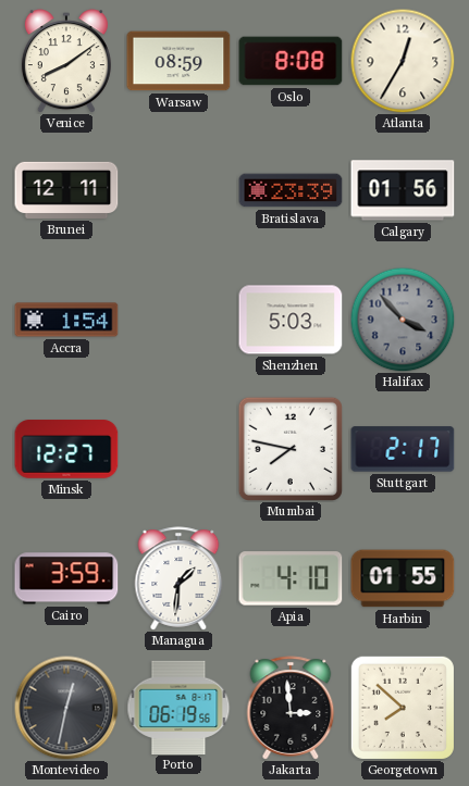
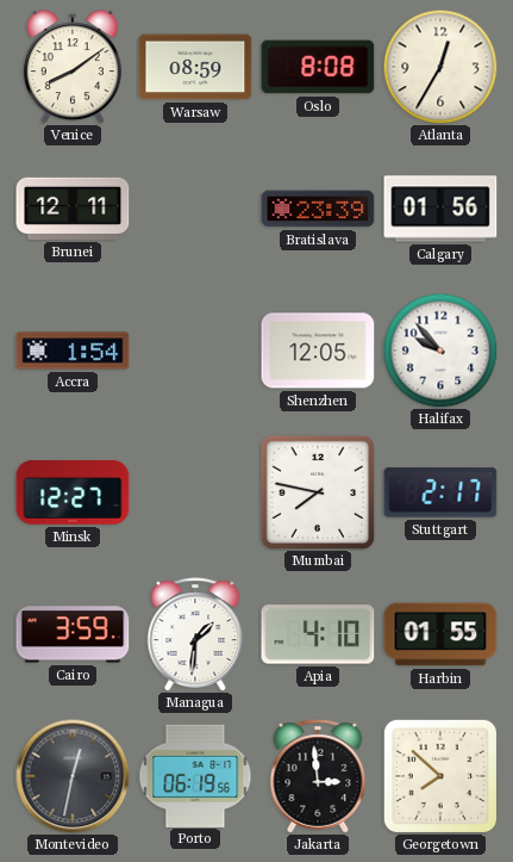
Shenzhen: 5:03 -> 12:05 (318, 351)
Halifax: 3:53 -> 9:53 (440, 351)
Halifax dial: grey -> white (440, 351)
